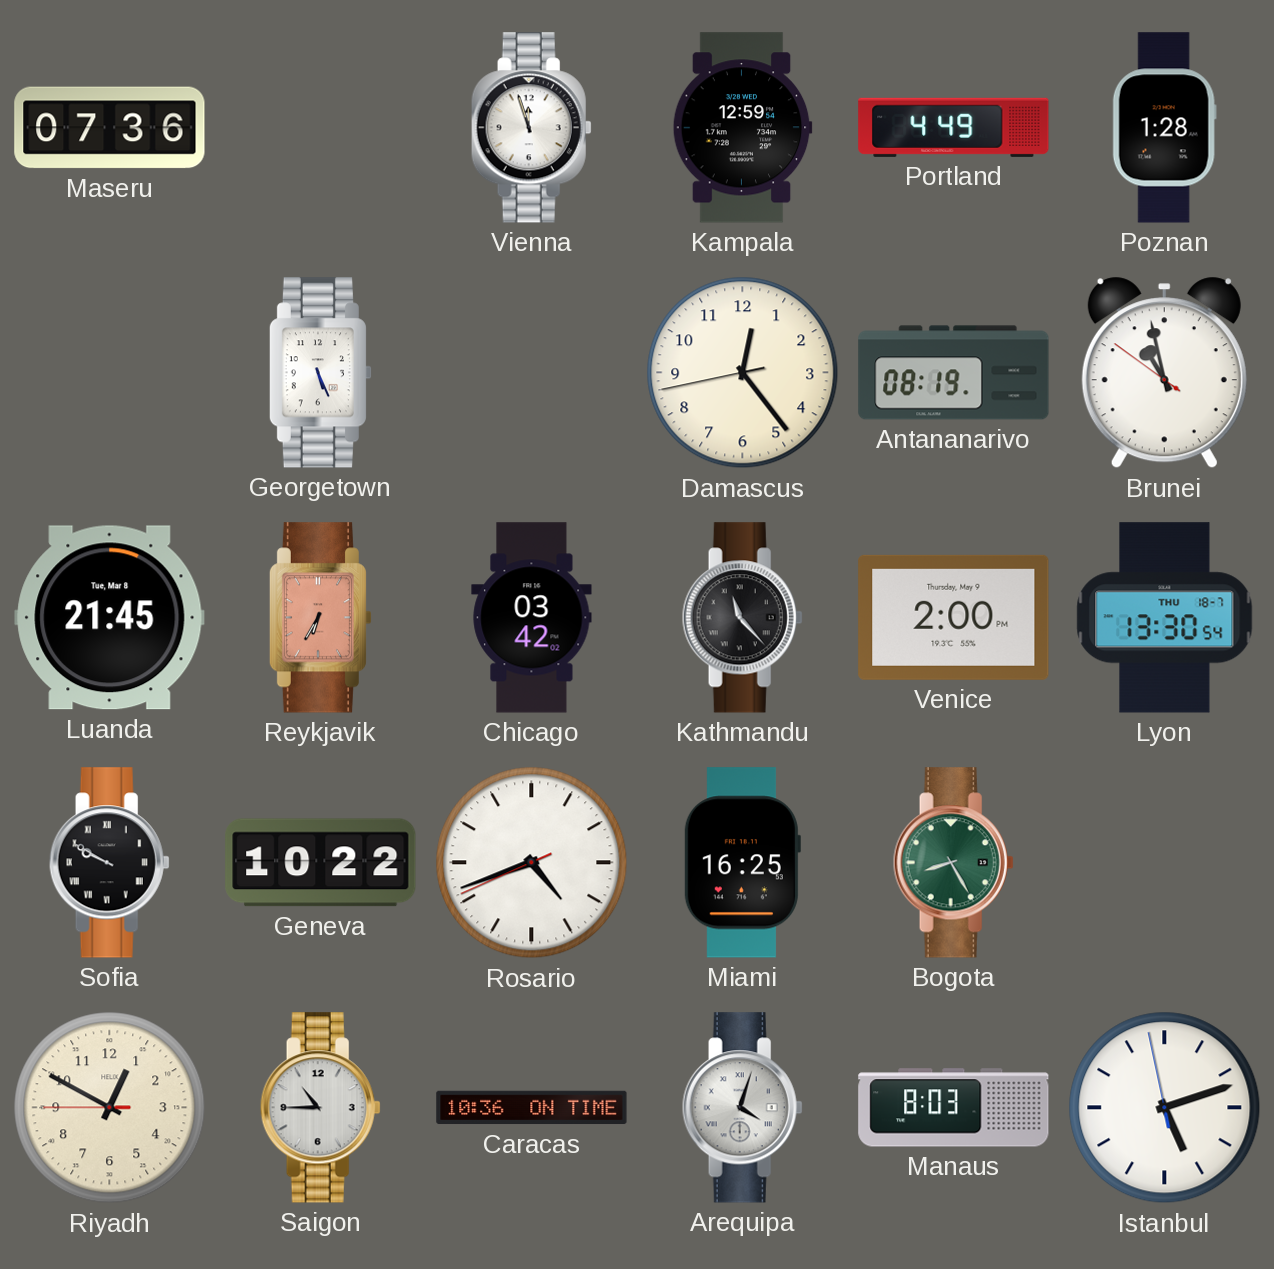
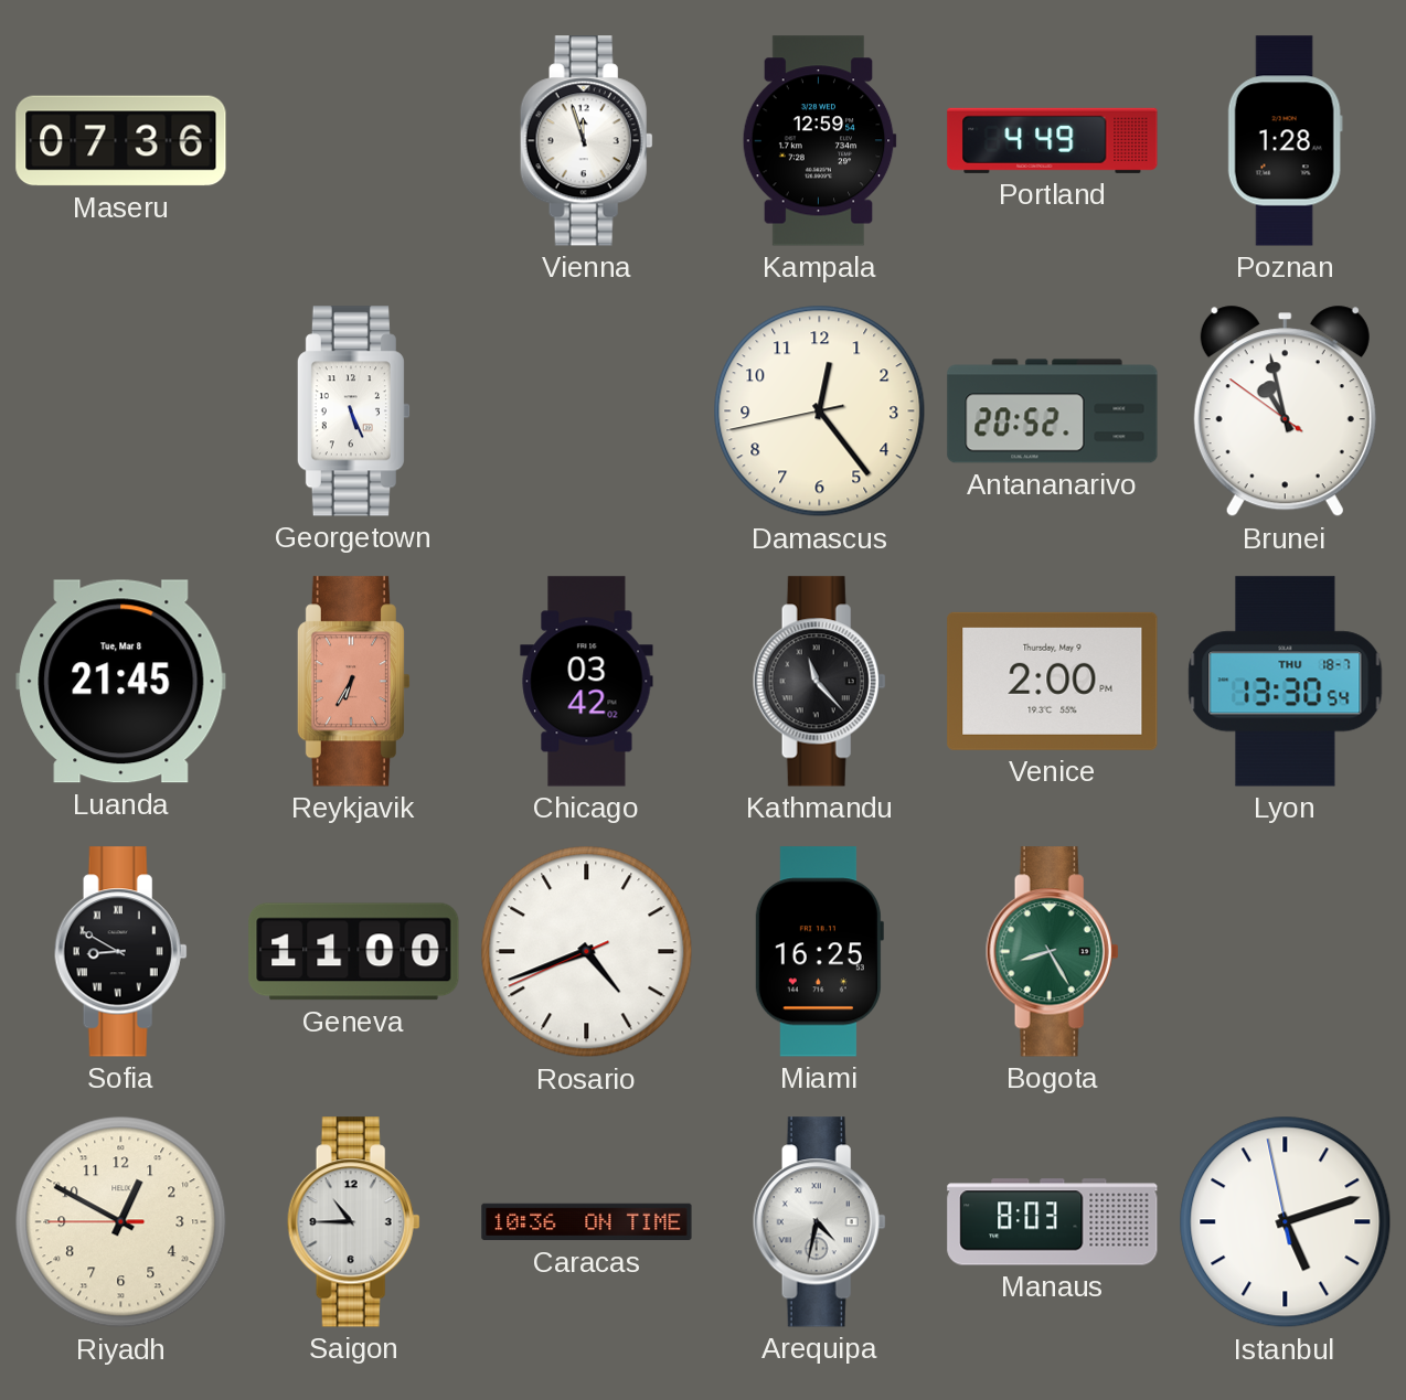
Antananarivo: 08:19 -> 20:52 (1053, 412)
Sofia: 9:50 -> 8:50 (120, 952)
Geneva: 10:22 -> 11:00 (354, 952)
Arequipa: 4:03 -> 4:32 (819, 1222)
